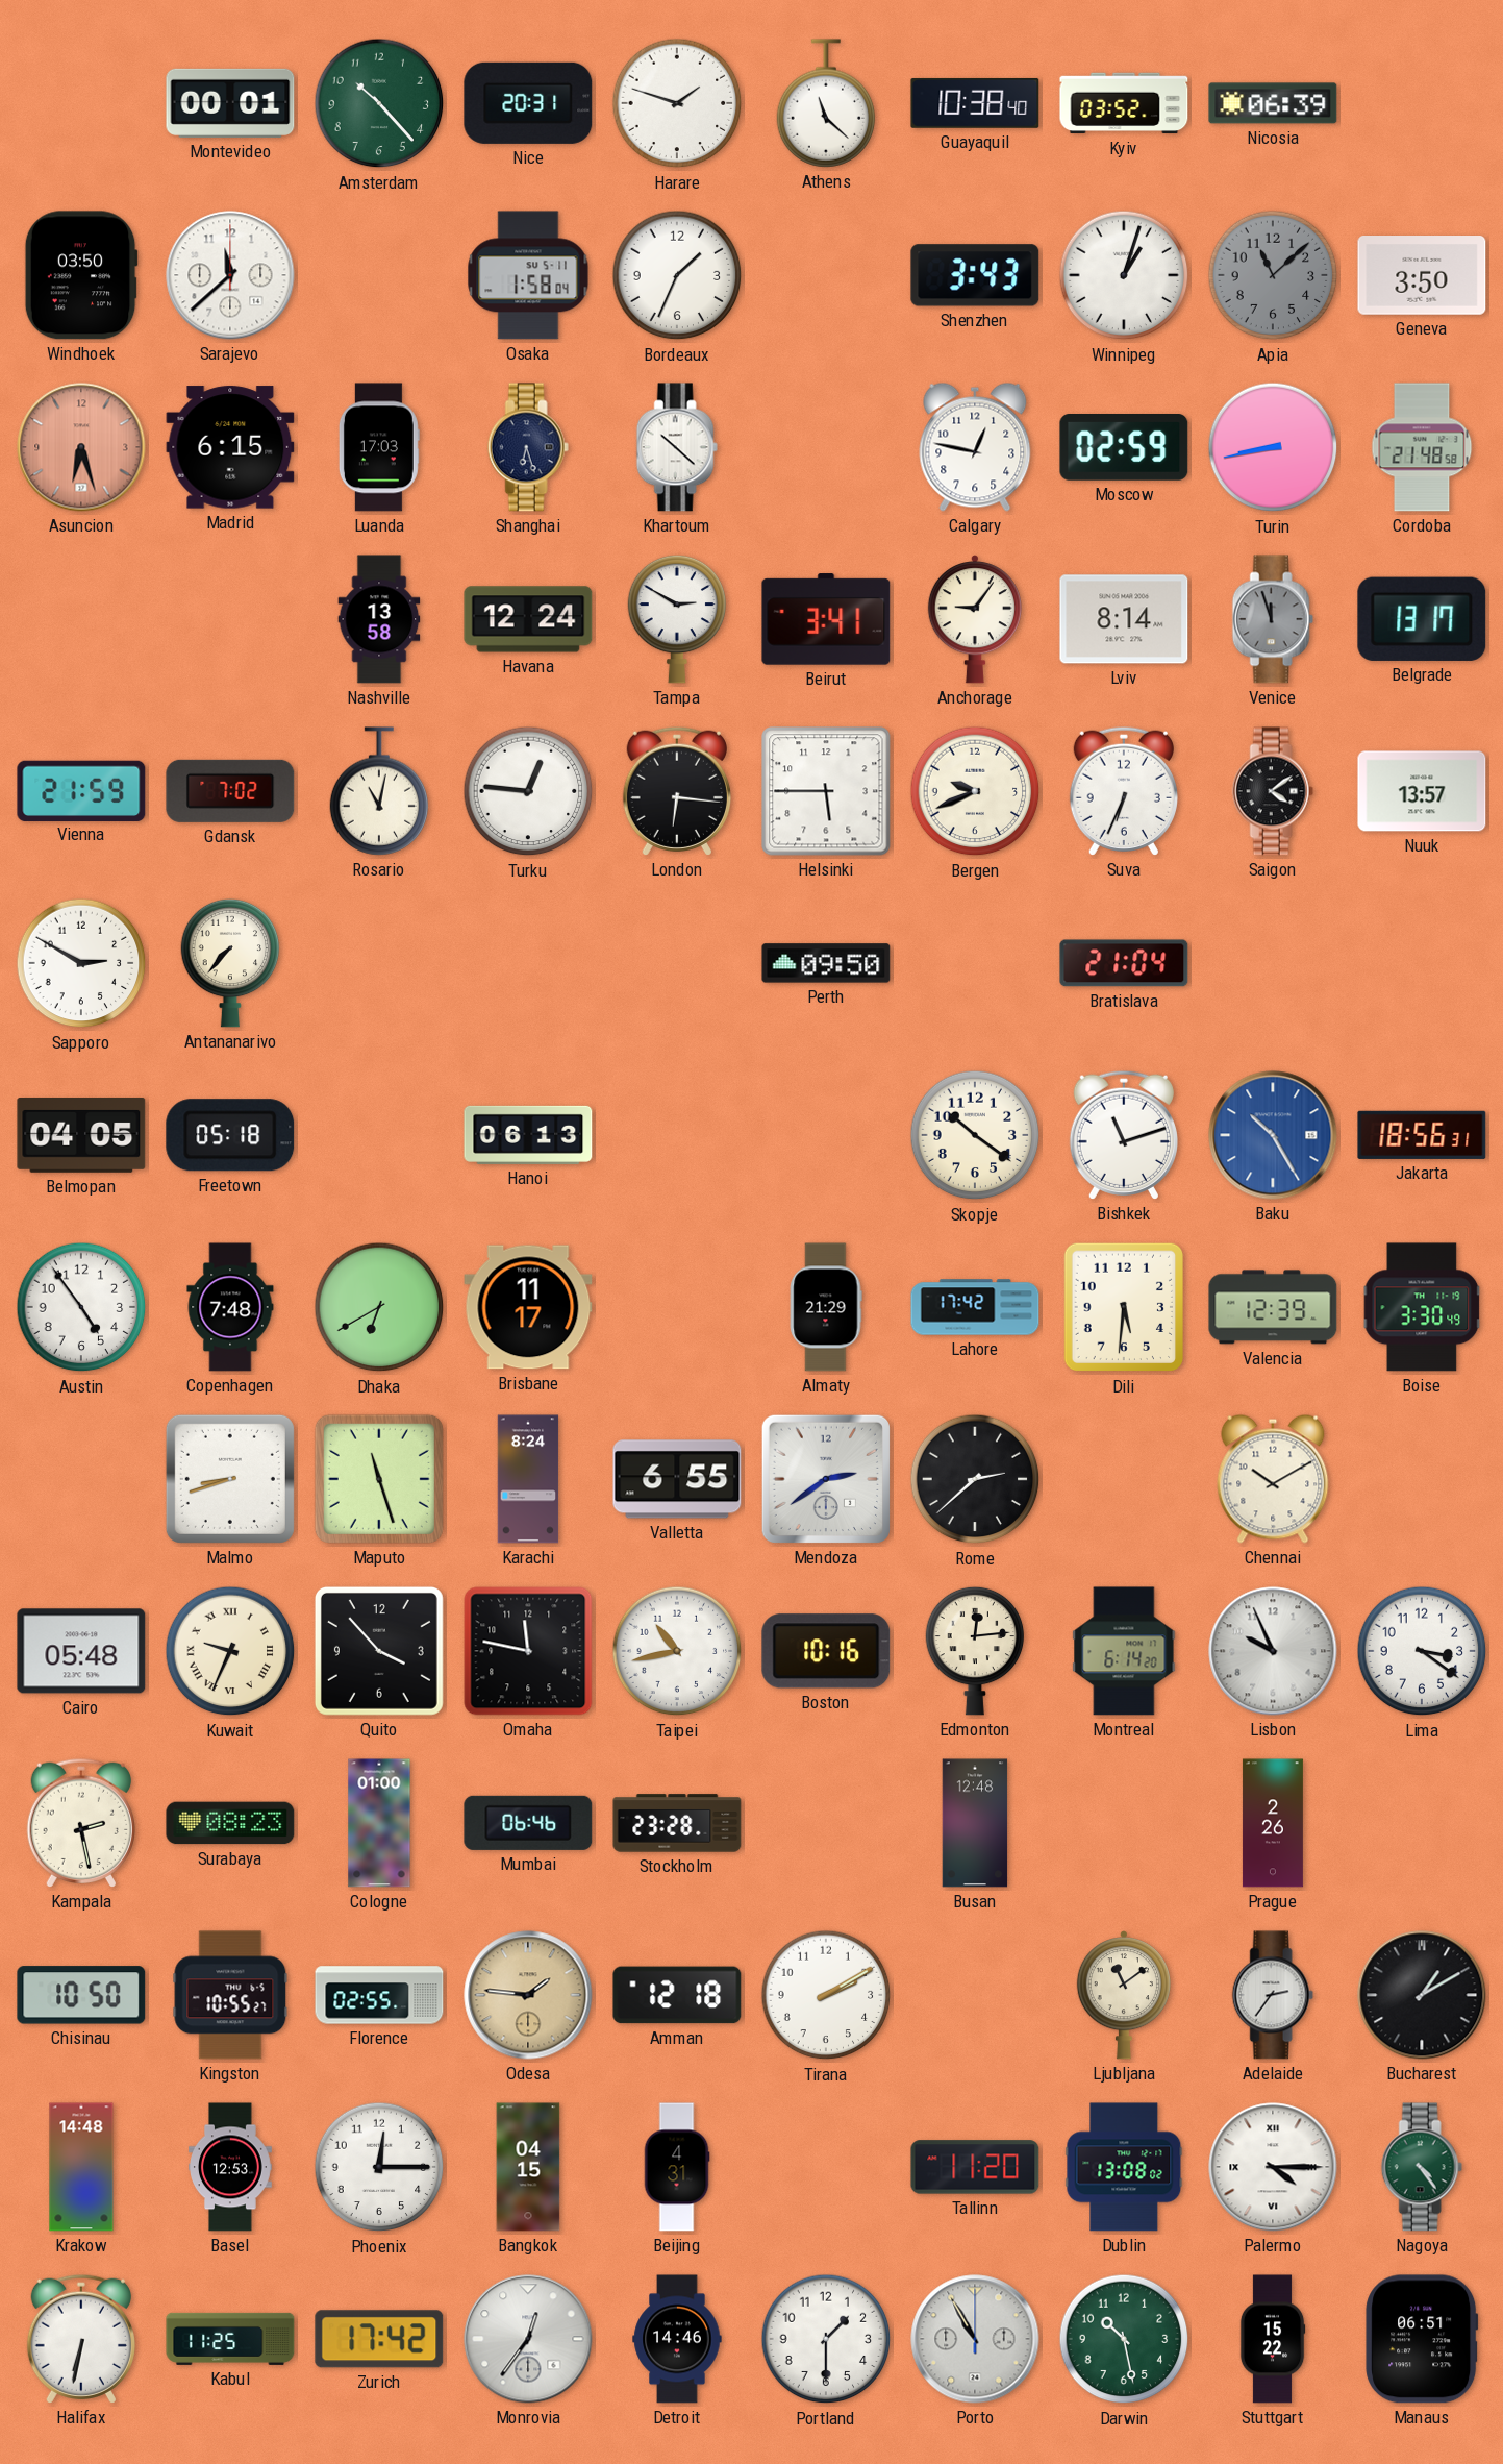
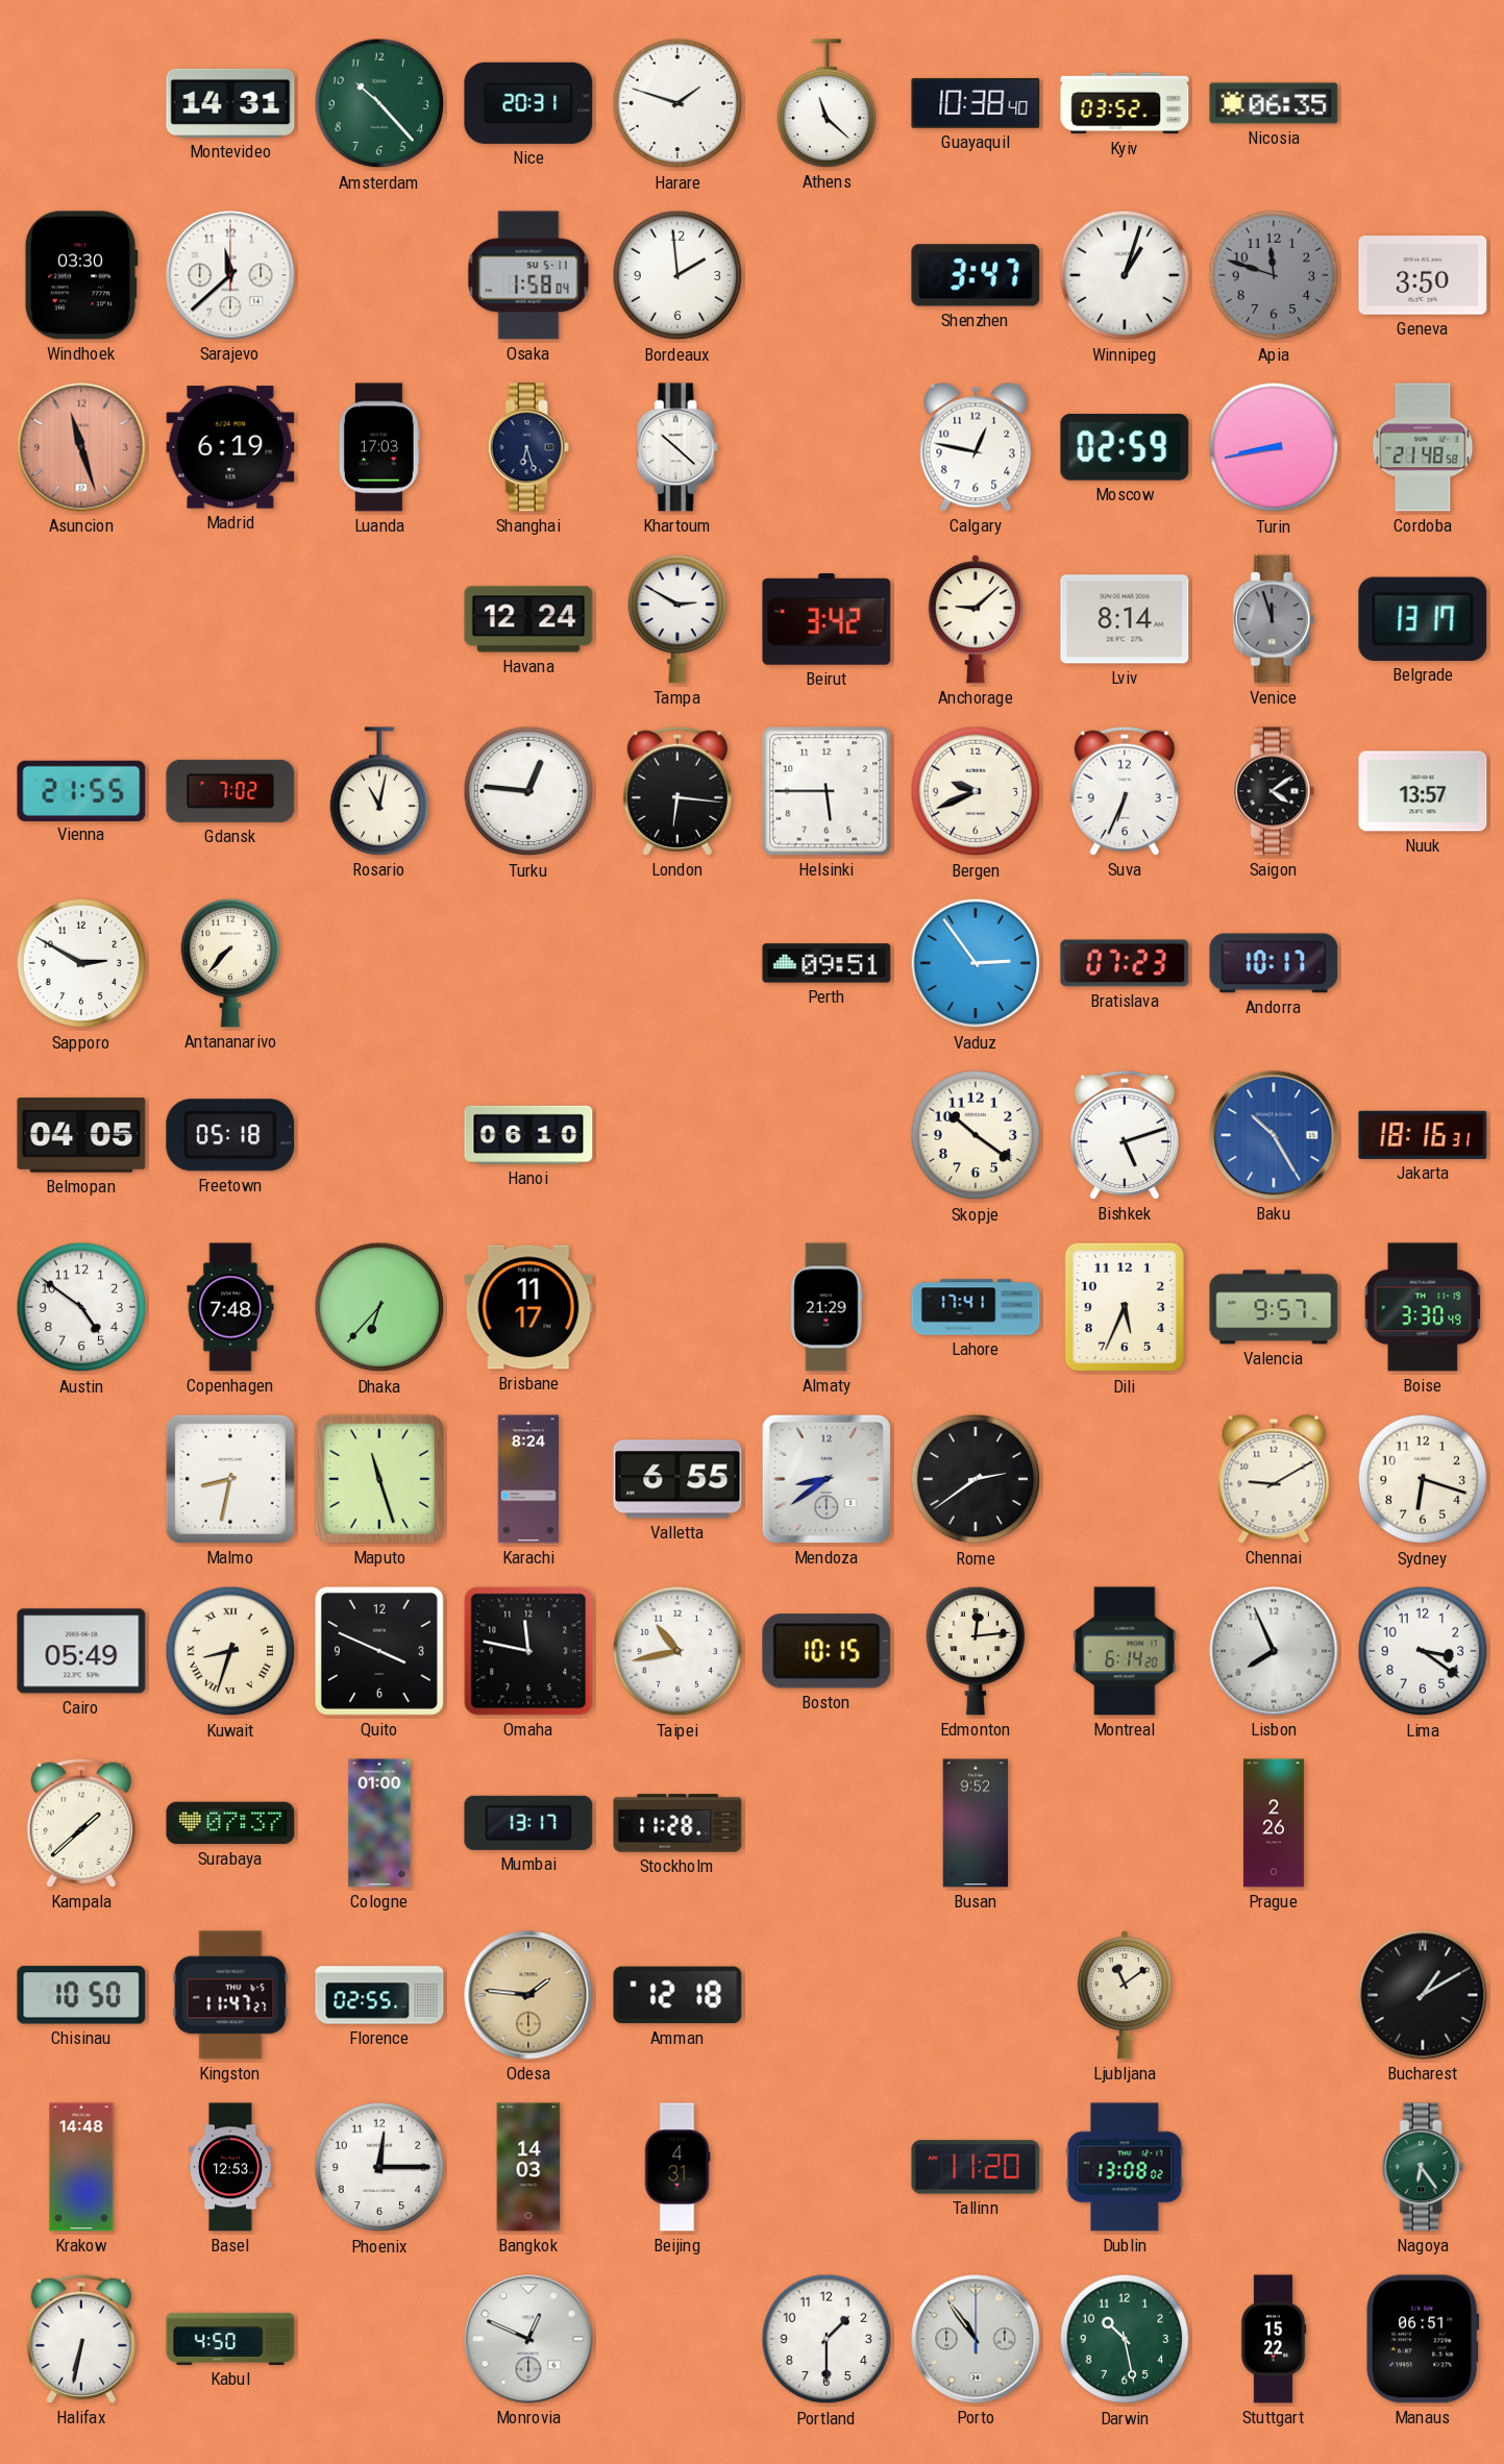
Montevideo: 00:01 -> 14:31 (230, 103)
Nicosia: 06:39 -> 06:35 (1274, 103)
Windhoek: 03:50 -> 03:30 (81, 275)
Bordeaux: 1:34 -> 1:59 (677, 275)
Shenzhen: 3:43 -> 3:47 (976, 275)
Apia: 11:08 -> 11:48 (1274, 275)
Asuncion: 6:27 -> 11:27 (81, 447)
Madrid: 6:15 -> 6:19 (230, 447)
Nashville: 13:58 -> none (379, 619)
Beirut: 3:41 -> 3:42 (827, 619)
Anchorage: 9:06 -> 9:08 (976, 620)
Vienna: 21:59 -> 21:55 (81, 790)
Perth: 09:50 -> 09:51 (827, 963)
Vaduz: none -> 2:54 (976, 963)
Bratislava: 21:04 -> 07:23 (1125, 963)
Andorra: none -> 10:17 (1274, 963)
Hanoi: 06:13 -> 06:10 (528, 1135)
Bishkek: 11:12 -> 5:12 (1124, 1135)
Jakarta: 18:56 -> 18:16 (1423, 1135)
Austin: 4:54 -> 4:51 (81, 1307)
Dhaka: 6:40 -> 6:37 (379, 1307)
Lahore: 17:42 -> 17:41 (976, 1307)
Dili: 5:31 -> 5:34 (1125, 1307)
Valencia: 12:39 -> 9:57 (1274, 1307)
Malmo: 8:42 -> 8:32 (230, 1479)
Mendoza: 2:39 -> 8:39 (827, 1479)
Rome: 2:38 -> 2:39 (976, 1479)
Chennai: 10:10 -> 9:10 (1274, 1479)
Sydney: none -> 6:18 (1423, 1479)
Cairo: 05:48 -> 05:49 (81, 1651)
Kuwait: 9:34 -> 8:33 (230, 1651)
Quito: 3:53 -> 3:49 (379, 1651)
Boston: 10:16 -> 10:15 (827, 1651)
Lisbon: 9:56 -> 7:56 (1274, 1651)
Kampala: 2:28 -> 1:38 (80, 1823)
Surabaya: 08:23 -> 07:37 (230, 1823)
Mumbai: 06:46 -> 13:17 (528, 1823)
Stockholm: 23:28 -> 11:28 (677, 1823)
Busan: 12:48 -> 9:52 (976, 1823)
Kingston: 10:55 -> 11:47 (230, 1995)
Tirana: 2:10 -> none (826, 1995)
Adelaide: 2:36 -> none (1273, 1995)
Bangkok: 04:15 -> 14:03 (528, 2167)
Palermo: 4:15 -> none (1273, 2167)
Nagoya: 4:24 -> 6:24 (1423, 2167)
Kabul: 11:25 -> 4:50 (230, 2339)
Zurich: 17:42 -> none (379, 2339)
Monrovia: 12:36 -> 12:49 (528, 2339)
Detroit: 14:46 -> none (677, 2339)
Porto: 10:55 -> 10:54 (976, 2339)
